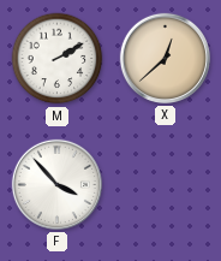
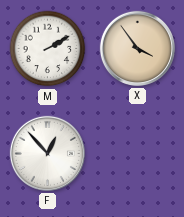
X: 12:38 -> 3:54 (137, 48)
F: 3:53 -> 12:53 (47, 153)
